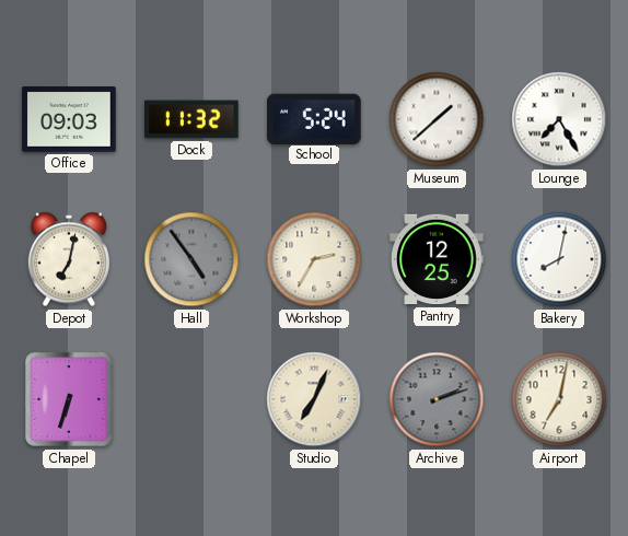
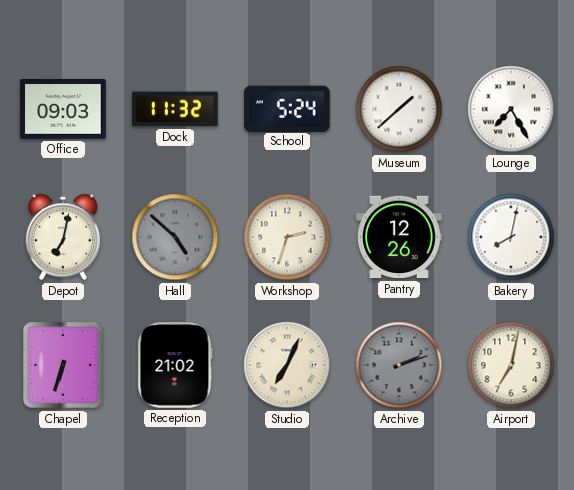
Hall: 4:54 -> 4:52 (175, 237)
Workshop: 2:35 -> 2:33 (287, 237)
Pantry: 12:25 -> 12:26 (399, 237)
Reception: none -> 21:02 (175, 365)
